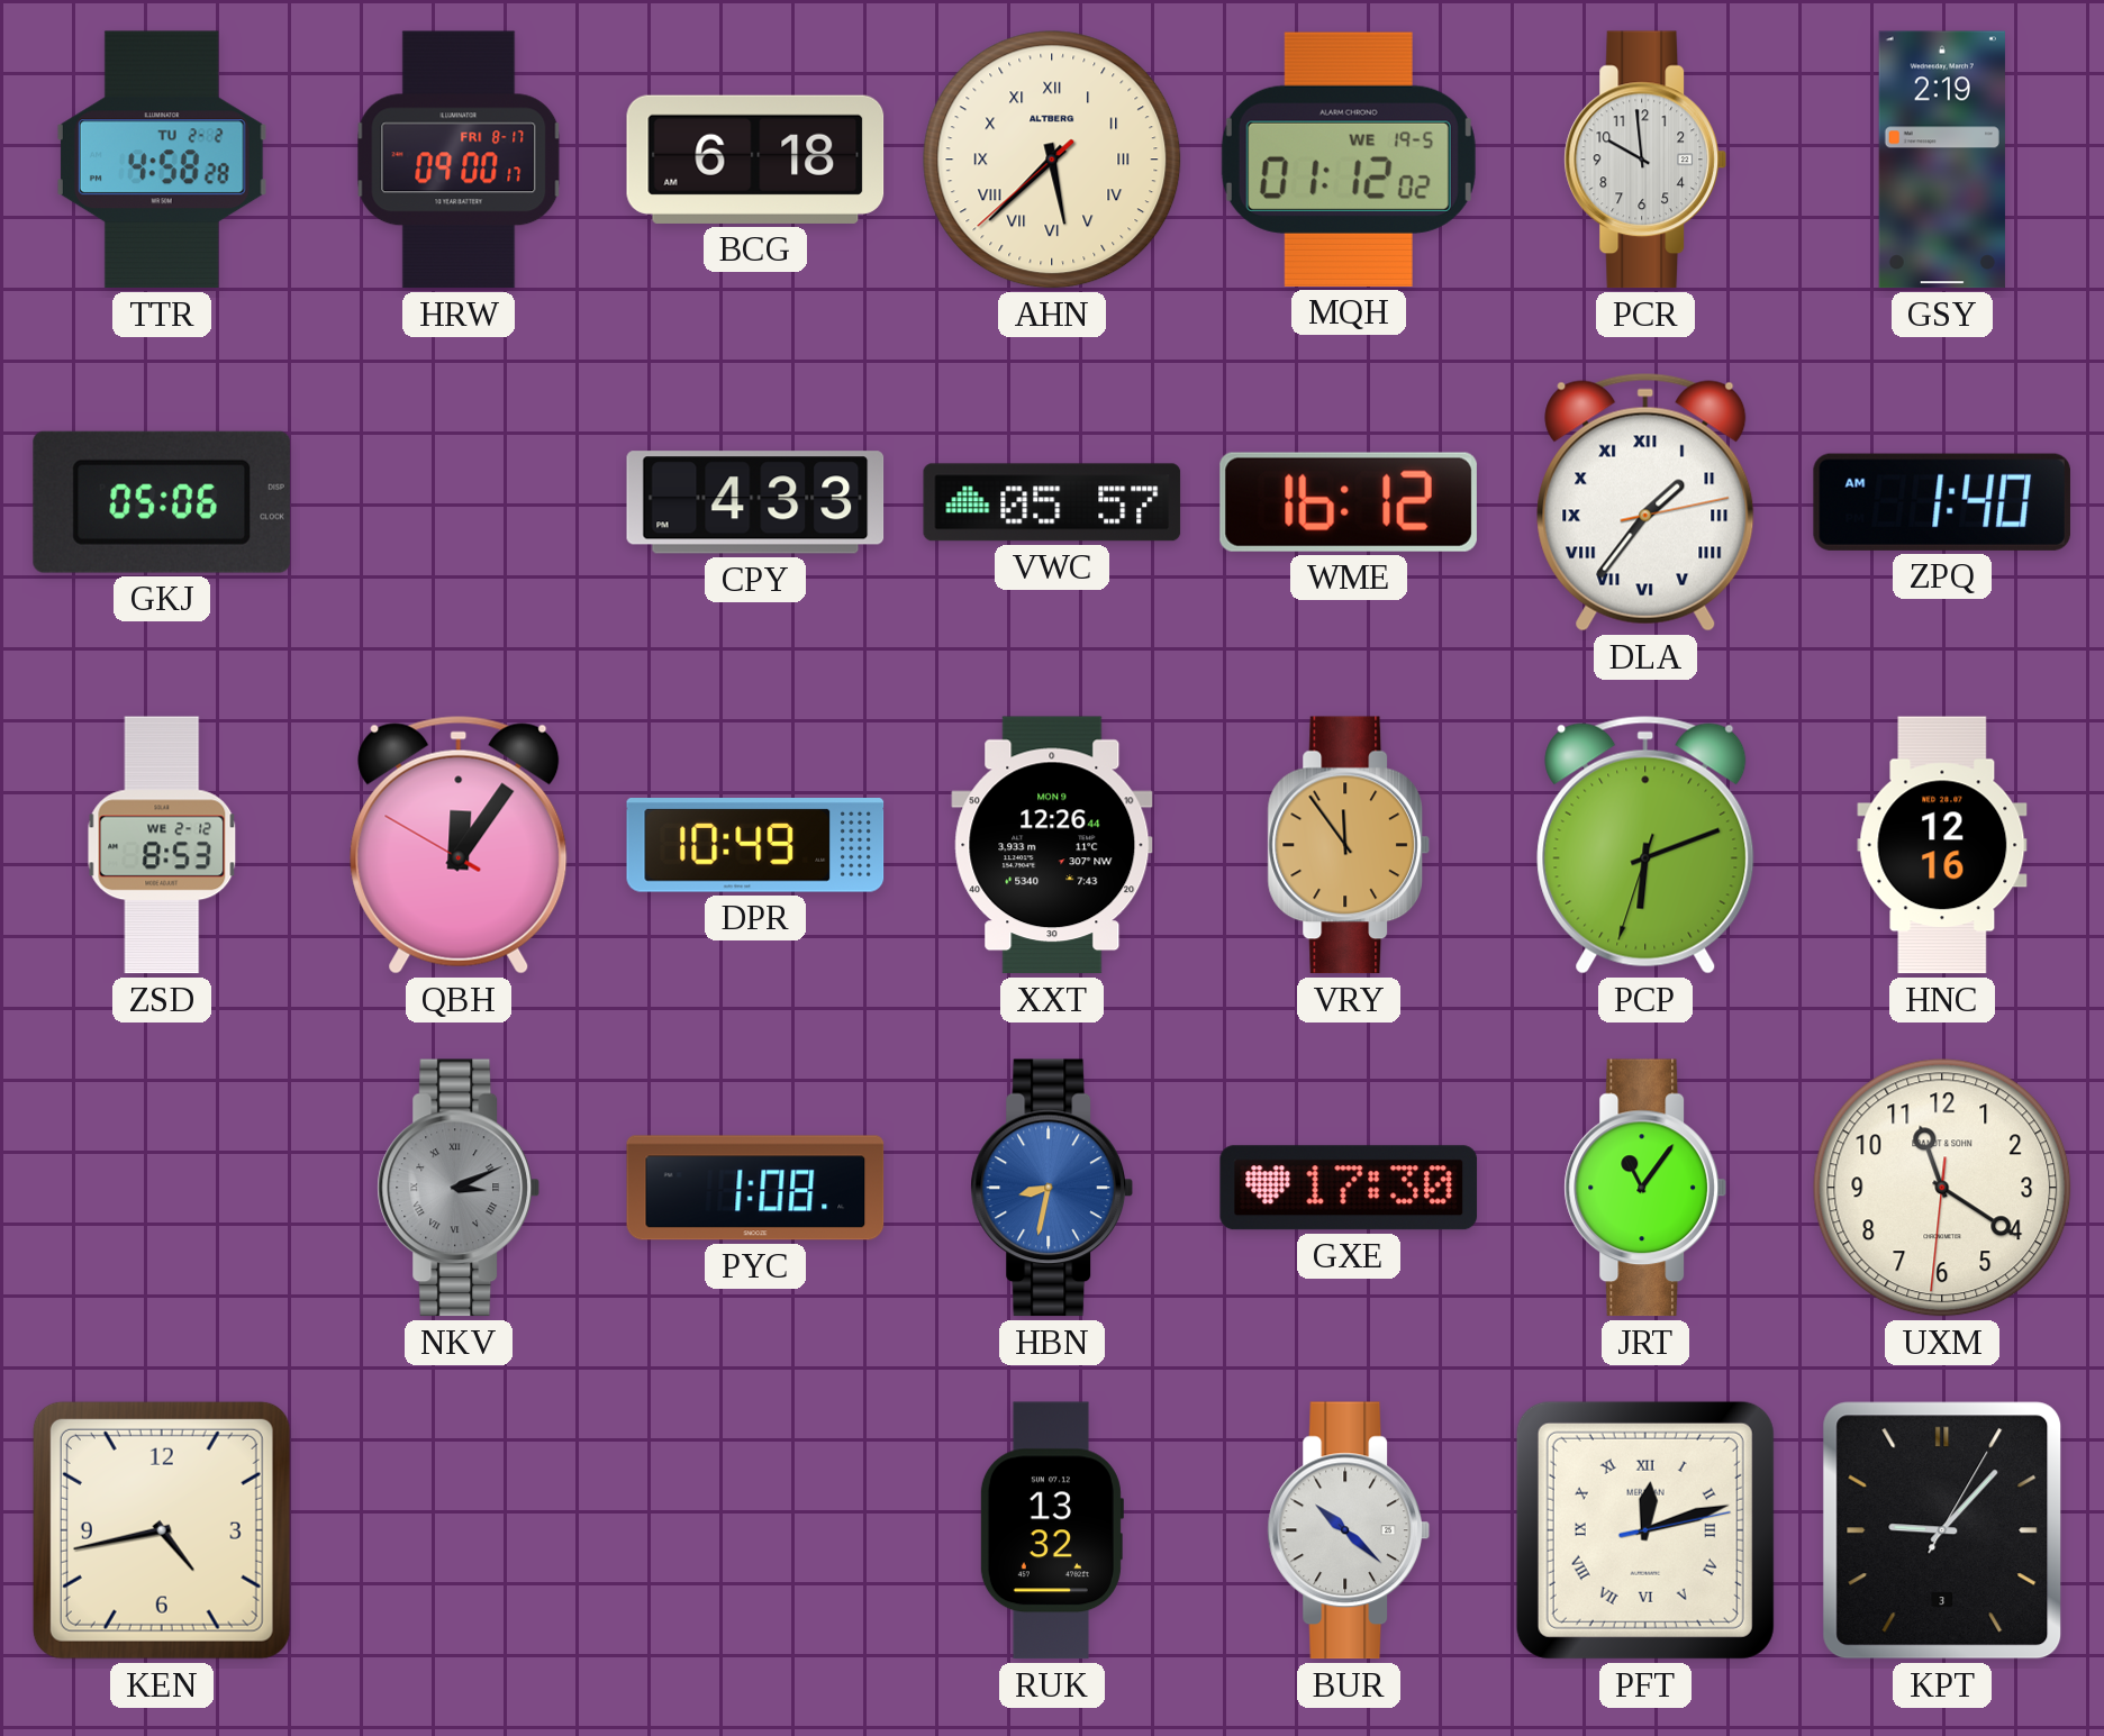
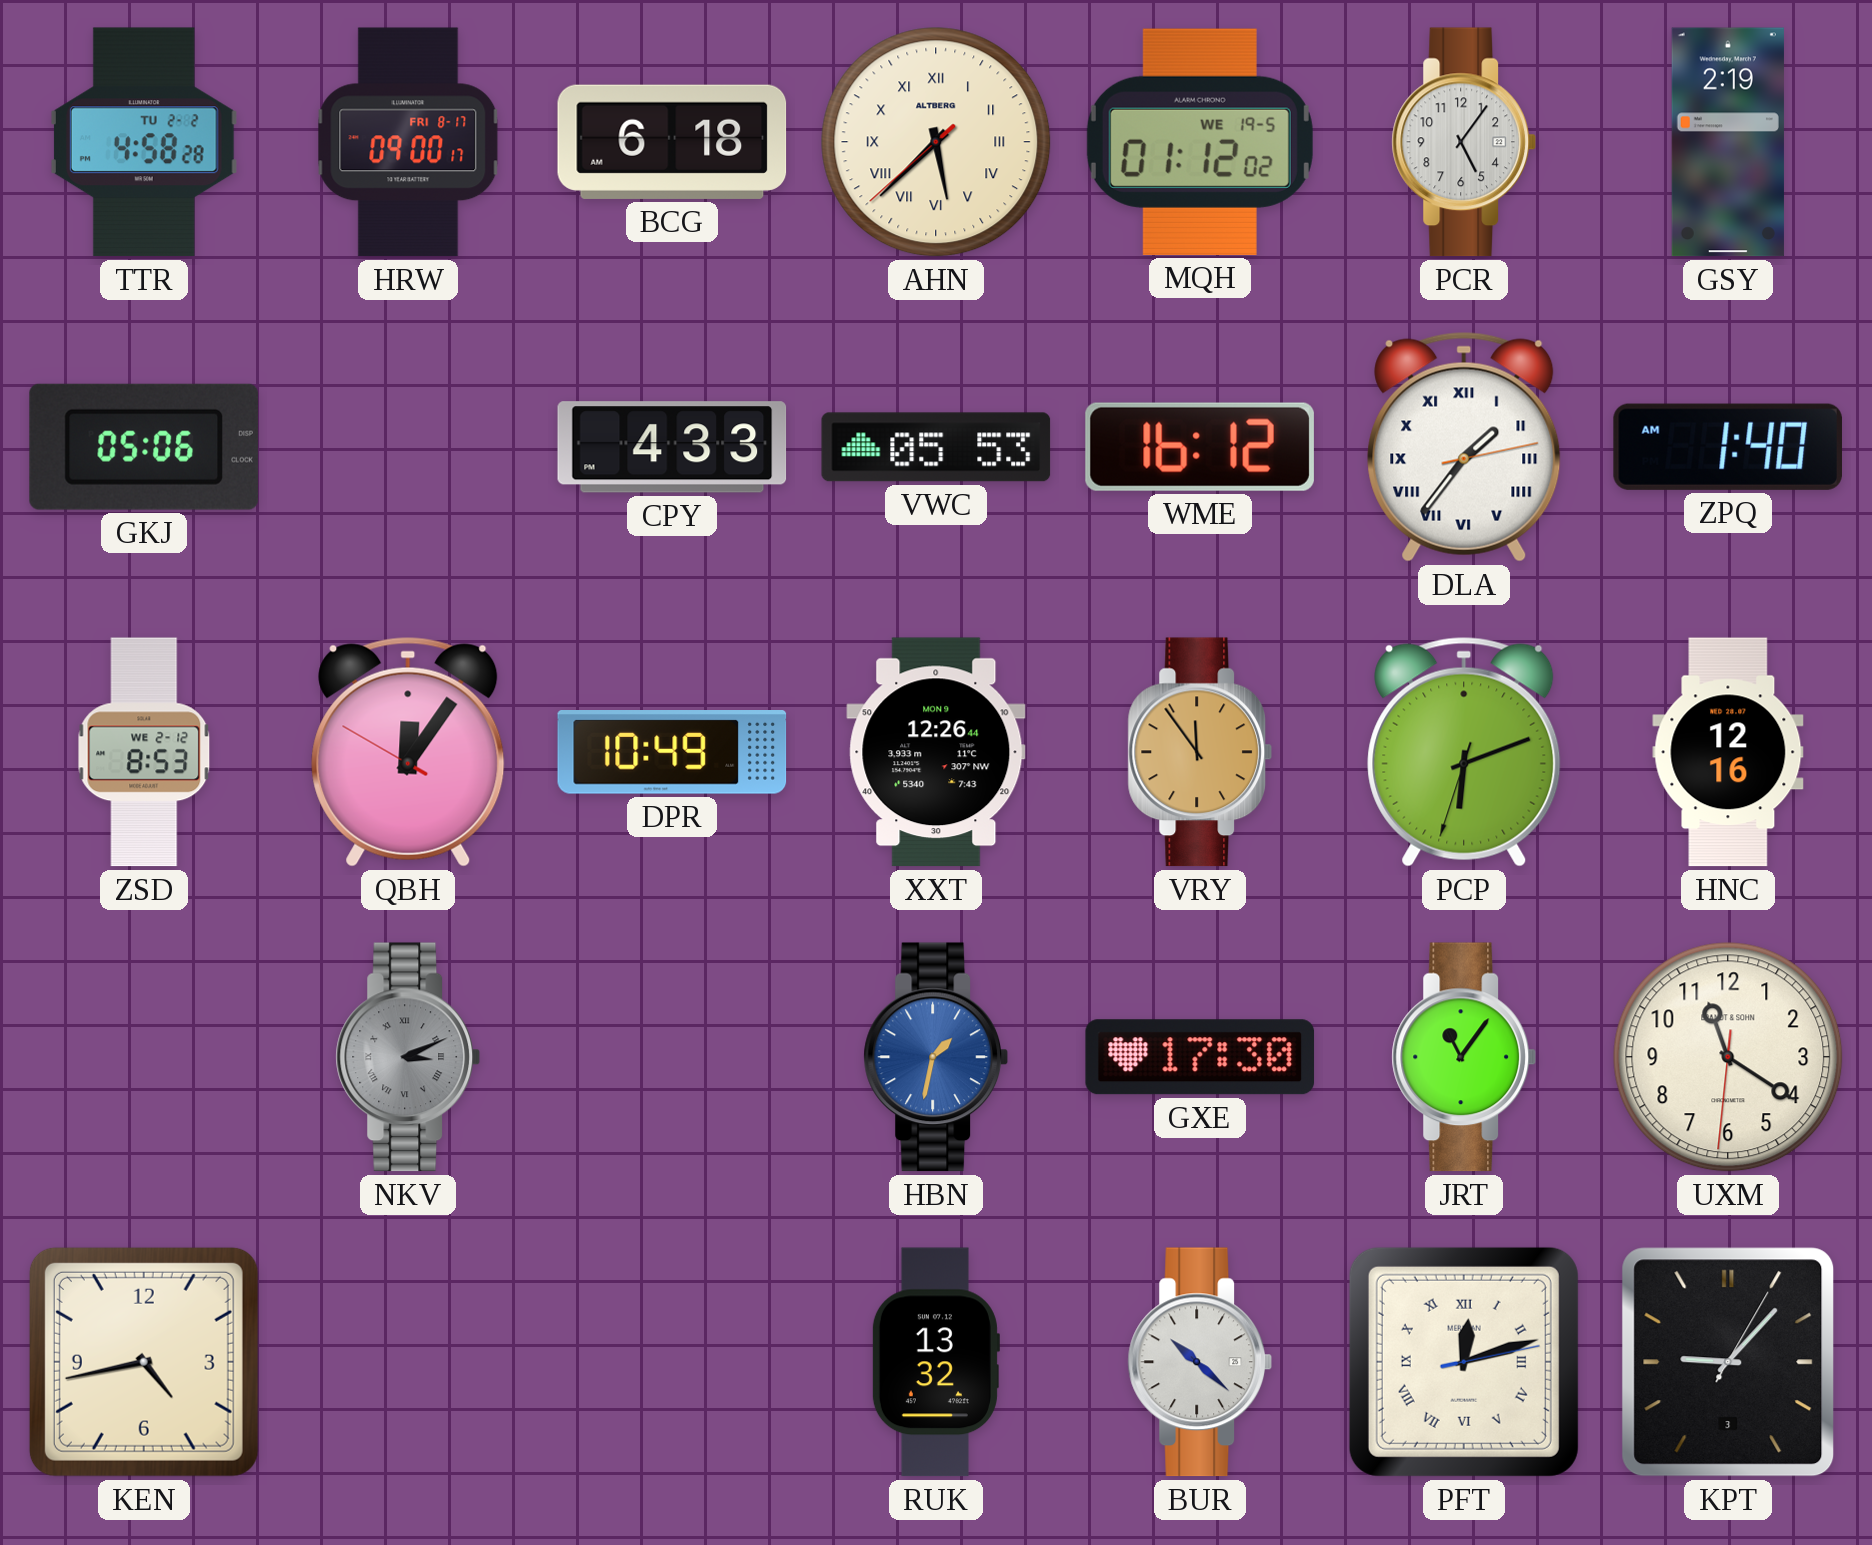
PCR: 9:59 -> 5:06 (1464, 142)
VWC: 05:57 -> 05:53 (936, 447)
PYC: 1:08 -> none (755, 1188)
HBN: 8:32 -> 1:32 (936, 1057)
